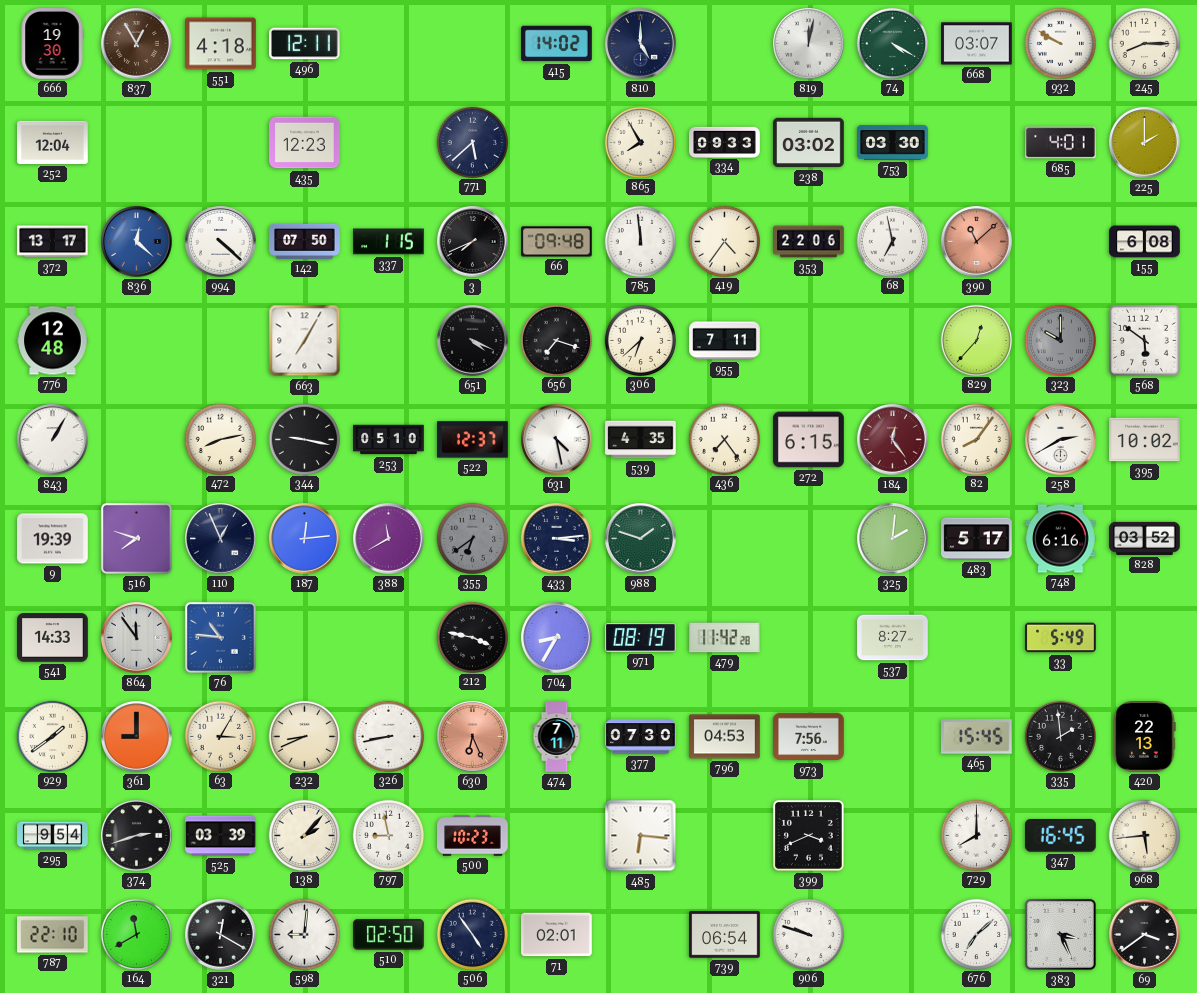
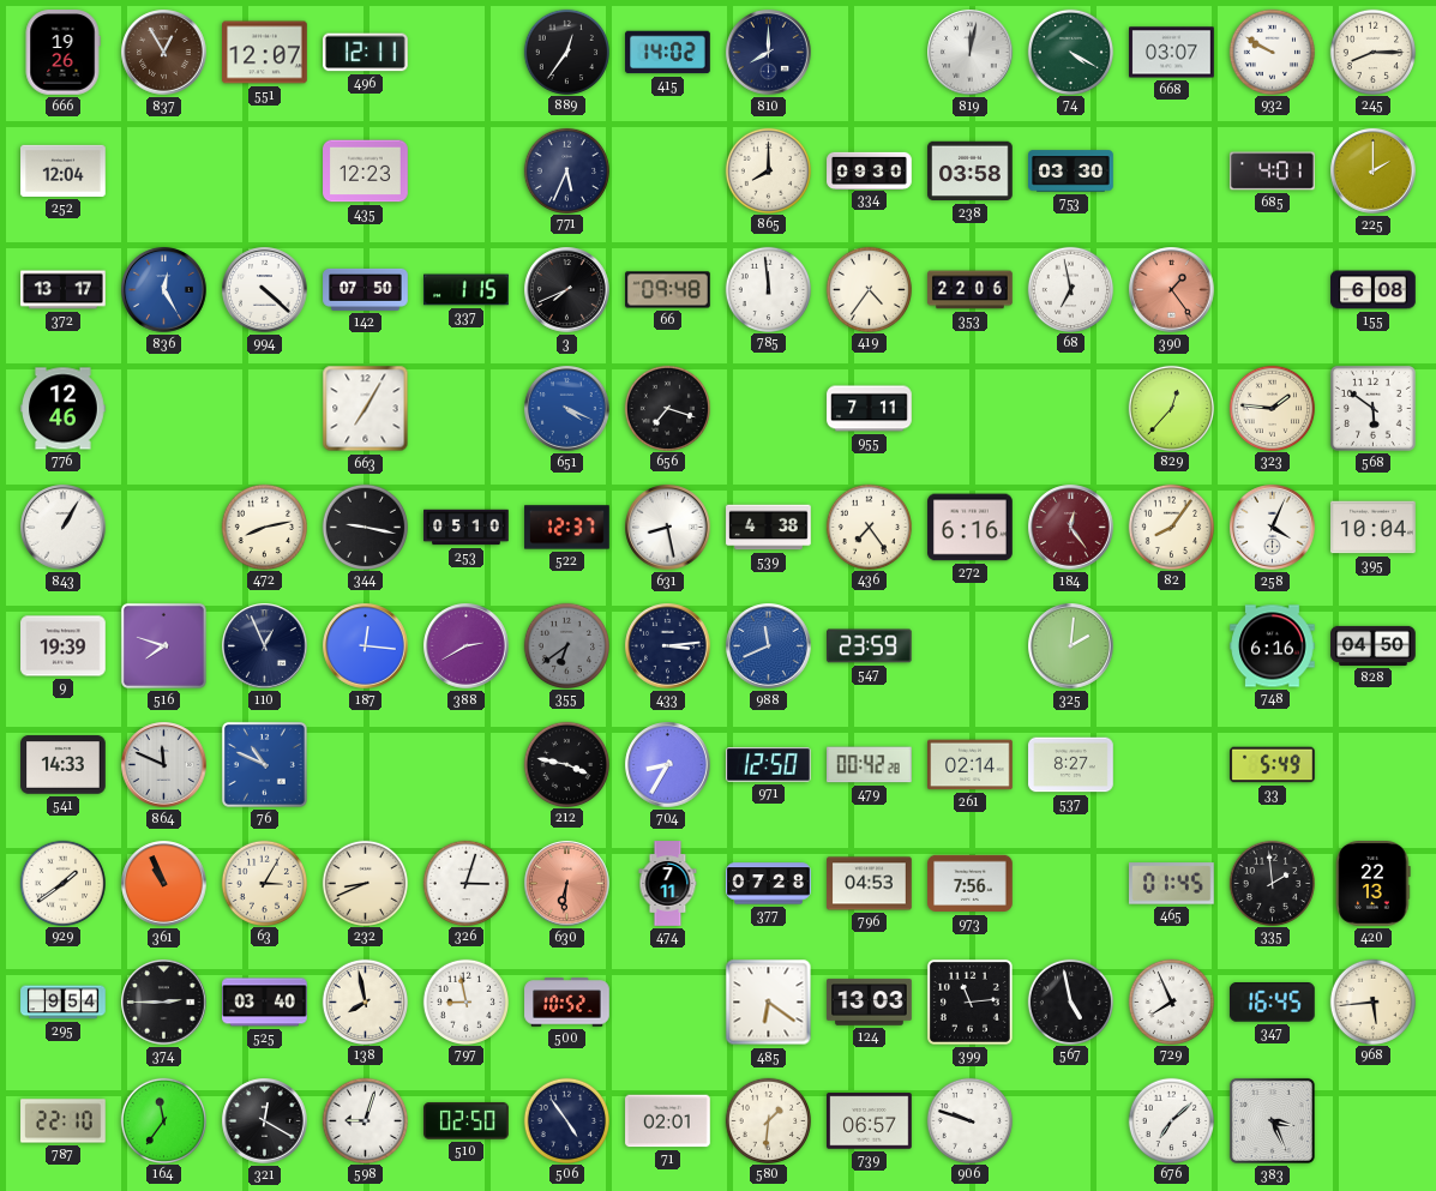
666: 19:30 -> 19:26 (62, 53)
551: 4:18 -> 12:07 (265, 53)
889: none -> 12:36 (566, 52)
810: 5:00 -> 8:00 (769, 53)
771: 5:38 -> 5:34 (566, 170)
865: 7:55 -> 8:00 (768, 170)
334: 09:33 -> 09:30 (870, 170)
238: 03:02 -> 03:58 (971, 172)
836: 12:22 -> 12:25 (164, 290)
390: 11:08 -> 1:24 (1172, 290)
776: 12:48 -> 12:46 (64, 409)
651 dial: black -> blue (567, 409)
306: 6:38 -> none (640, 340)
323: 10:00 -> 1:46 (1272, 408)
323 dial: grey -> cream (1272, 408)
631: 4:28 -> 8:28 (668, 528)
539: 4:35 -> 4:38 (769, 528)
272: 6:15 -> 6:16 (971, 528)
258: 2:40 -> 4:04 (1273, 528)
395: 10:02 -> 10:04 (1374, 528)
187: 12:14 -> 12:16 (366, 646)
388: 11:40 -> 2:40 (467, 646)
988: 1:48 -> 11:41 (769, 646)
988 dial: green -> blue (769, 646)
547: none -> 23:59 (870, 646)
483: 5:17 -> none (977, 539)
828: 03:52 -> 04:50 (1374, 645)
864: 11:54 -> 11:49 (164, 765)
76: 10:46 -> 10:49 (264, 764)
971: 08:19 -> 12:50 (769, 765)
479: 11:42 -> 00:42 (870, 765)
261: none -> 02:14 (971, 765)
361: 9:00 -> 10:56 (164, 884)
326: 8:43 -> 3:03 (465, 883)
630: 6:26 -> 6:31 (567, 884)
377: 07:30 -> 07:28 (769, 884)
465: 15:45 -> 01:45 (1172, 884)
374: 2:42 -> 2:45 (164, 1003)
525: 03:39 -> 03:40 (265, 1003)
138: 2:07 -> 7:58 (365, 1001)
500: 10:23 -> 10:52 (567, 1003)
485: 6:16 -> 6:21 (769, 1003)
124: none -> 13:03 (870, 1003)
399: 3:41 -> 11:14 (969, 1001)
567: none -> 4:58 (1070, 1001)
729: 8:00 -> 7:56 (1171, 1001)
164: 11:40 -> 11:36 (163, 1120)
598: 9:01 -> 9:03 (365, 1120)
580: none -> 1:31 (768, 1120)
739: 06:54 -> 06:57 (870, 1121)
69: 3:39 -> none (1145, 935)
